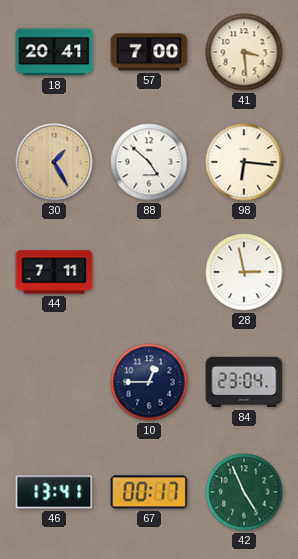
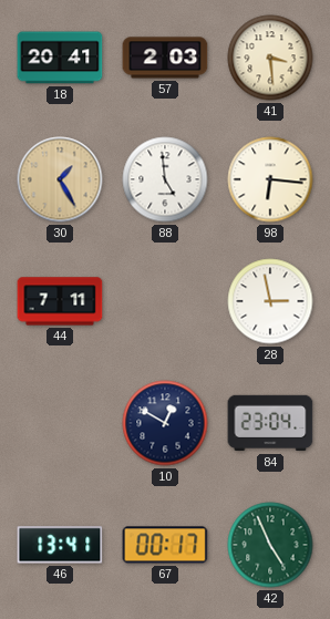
57: 7:00 -> 2:03 (165, 58)
88: 4:52 -> 4:59 (165, 179)
10: 12:45 -> 12:50 (165, 423)
